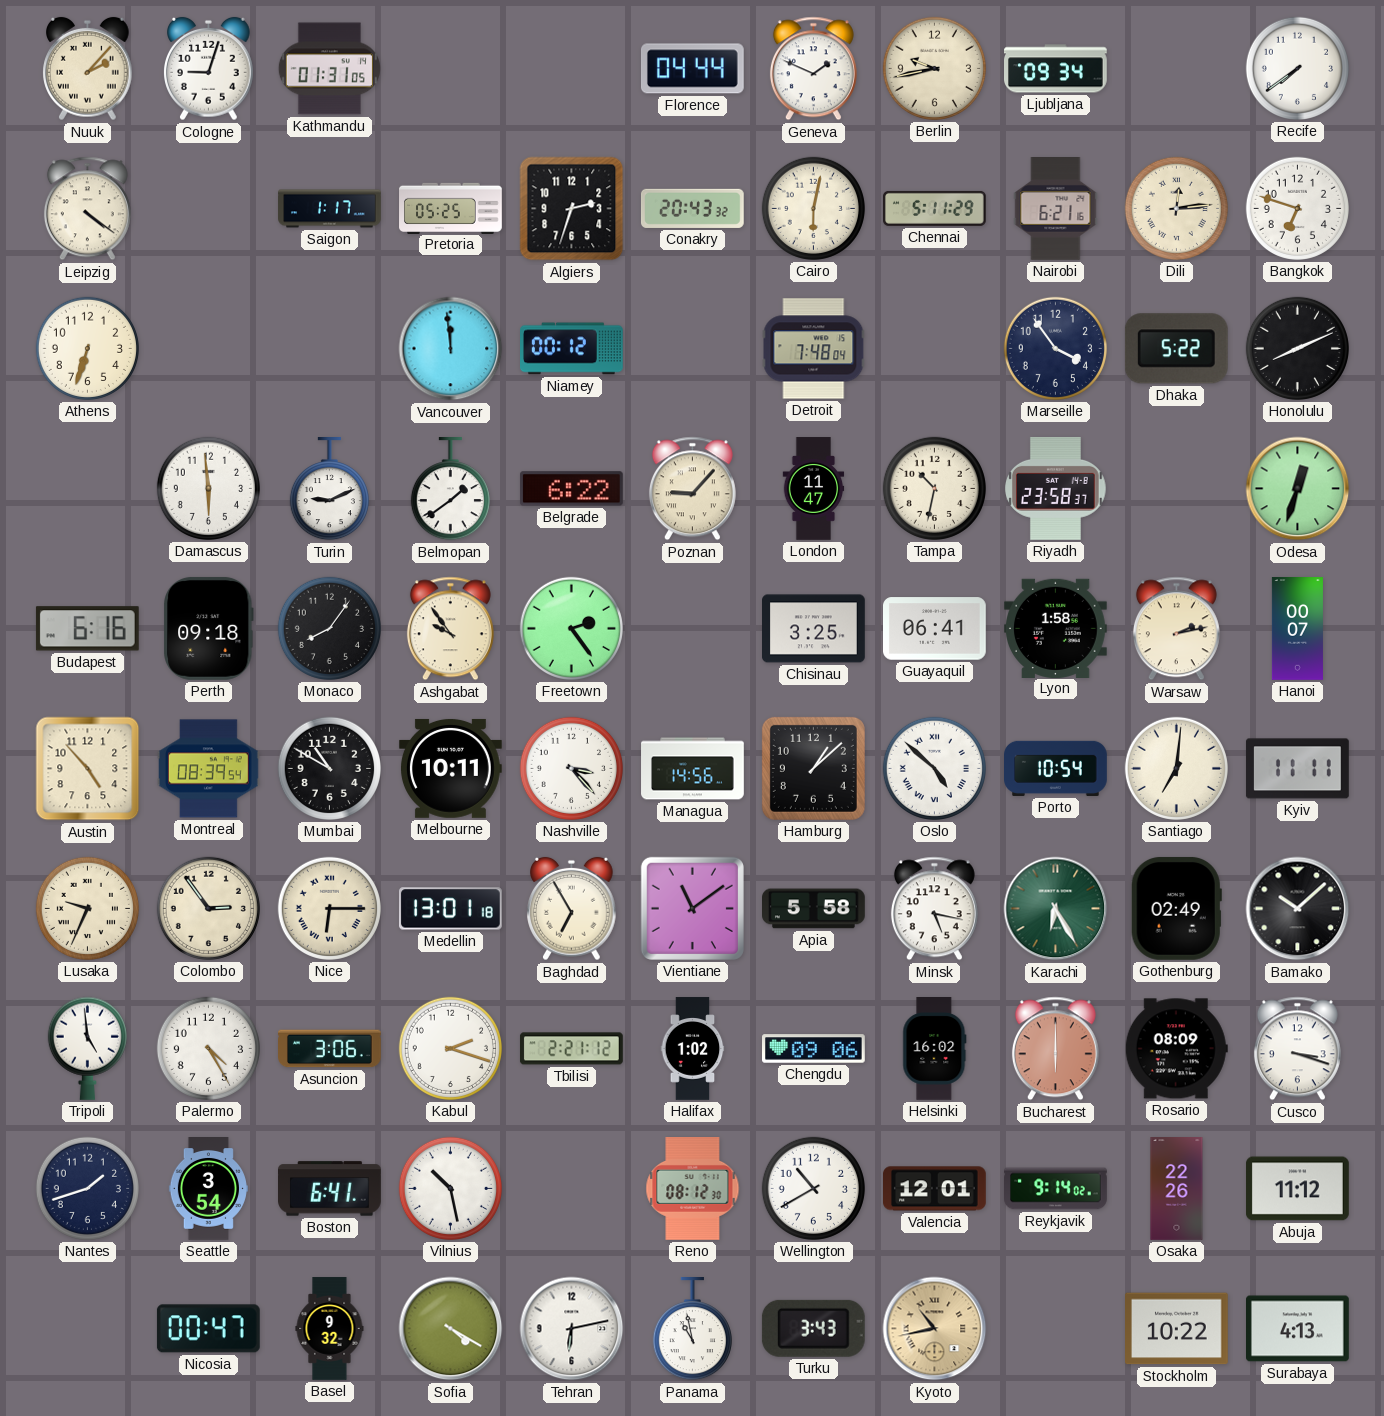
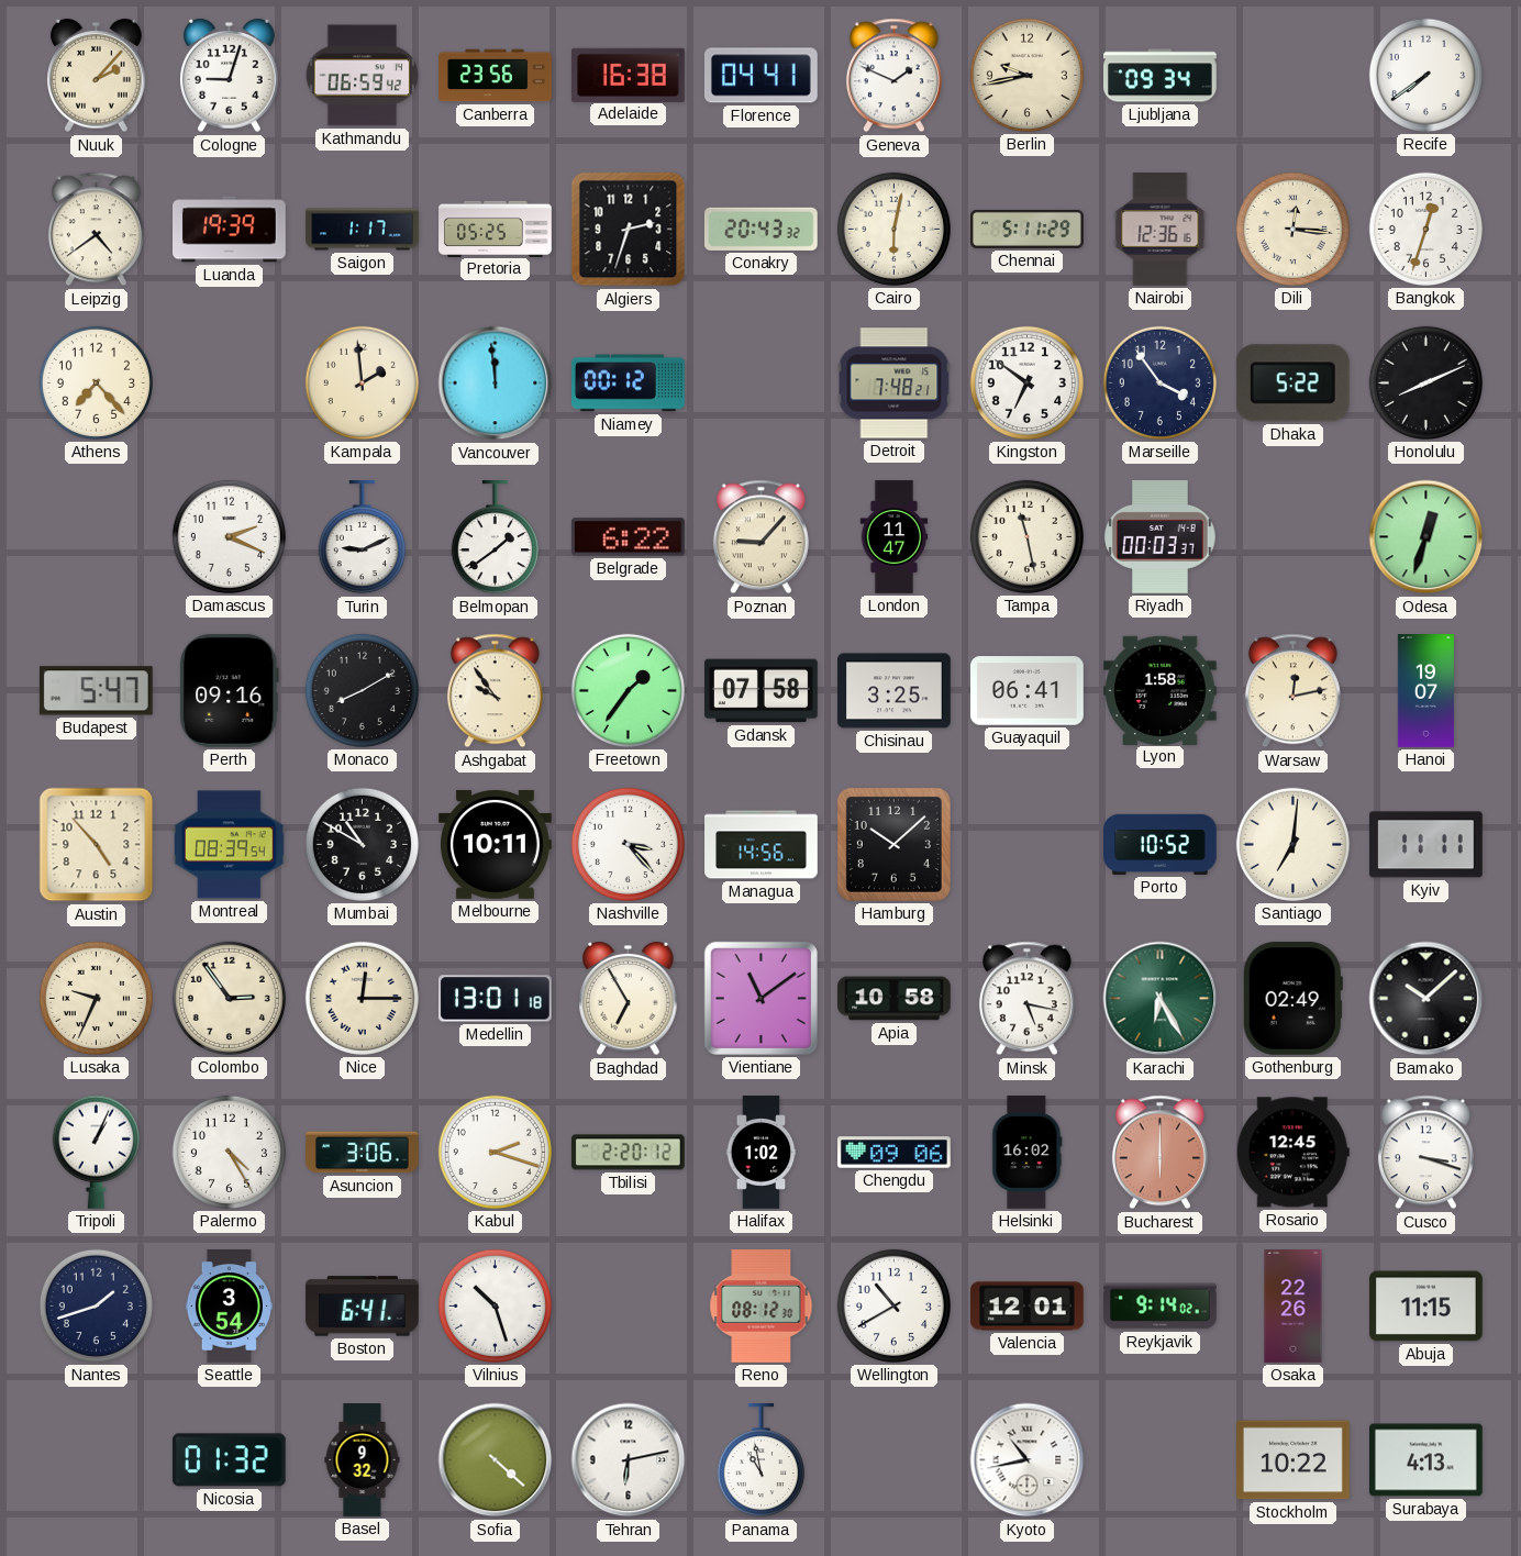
Kathmandu: 01:31 -> 06:59 (362, 76)
Canberra: none -> 23:56 (496, 76)
Adelaide: none -> 16:38 (629, 75)
Florence: 04:44 -> 04:41 (761, 76)
Leipzig: 4:21 -> 4:39 (96, 230)
Luanda: none -> 19:39 (230, 230)
Nairobi: 6:21 -> 12:36 (1161, 230)
Dili: 12:14 -> 12:16 (1292, 229)
Bangkok: 6:48 -> 12:33 (1425, 229)
Athens: 6:33 -> 7:23 (96, 382)
Kampala: none -> 1:59 (362, 382)
Detroit: 7:48:04 -> 7:48:21 (895, 384)
Kingston: none -> 6:51 (1026, 382)
Damascus: 5:59 -> 2:19 (229, 536)
Tampa: 10:32 -> 11:28 (1026, 536)
Riyadh: 23:58 -> 00:03 (1161, 536)
Budapest: 6:16 -> 5:47 (96, 691)
Perth: 09:18 -> 09:16 (229, 690)
Monaco: 8:06 -> 8:10 (362, 690)
Freetown: 2:24 -> 1:36 (628, 690)
Gdansk: none -> 07:58 (762, 691)
Warsaw: 2:13 -> 12:13 (1292, 691)
Hanoi: 00:07 -> 19:07 (1425, 691)
Hamburg: 1:08 -> 10:08 (893, 844)
Oslo: 4:52 -> none (934, 768)
Porto: 10:54 -> 10:52 (1161, 844)
Nice: 6:15 -> 12:15 (362, 998)
Apia: 5:58 -> 10:58 (895, 999)
Tripoli: 4:59 -> 1:04 (96, 1152)
Tbilisi: 2:21 -> 2:20 (628, 1153)
Rosario: 08:09 -> 12:45 (1292, 1153)
Vilnius: 10:28 -> 10:27 (495, 1305)
Abuja: 11:12 -> 11:15 (1426, 1307)
Nicosia: 00:47 -> 01:32 (229, 1460)
Sofia: 4:20 -> 4:22 (496, 1460)
Turku: 3:43 -> none (813, 1328)
Kyoto dial: champagne -> white (1028, 1460)
